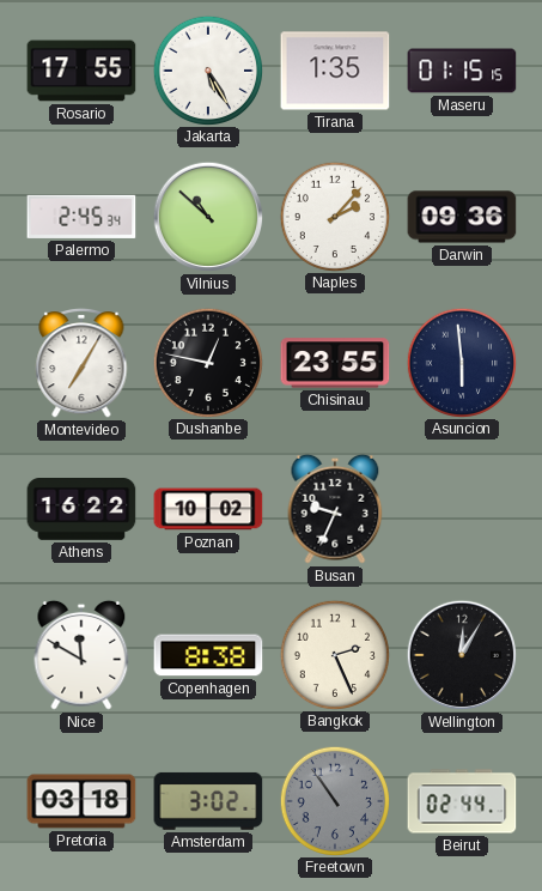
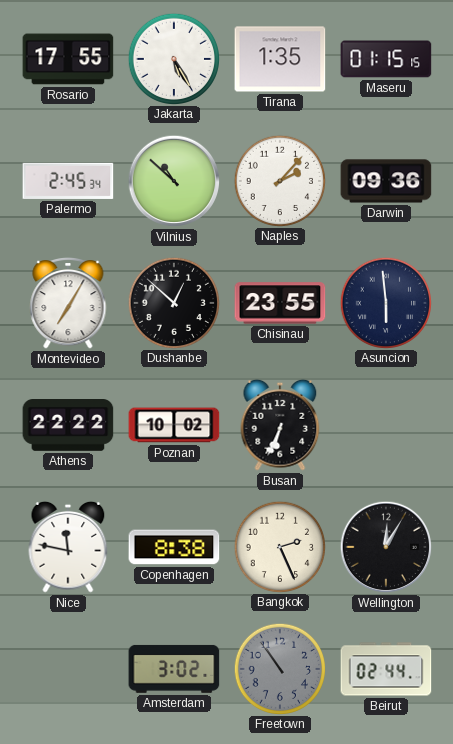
Dushanbe: 12:47 -> 12:52 (173, 302)
Athens: 16:22 -> 22:22 (68, 426)
Busan: 9:34 -> 6:34 (280, 425)
Nice: 11:50 -> 11:47 (68, 547)
Pretoria: 03:18 -> none (81, 801)
